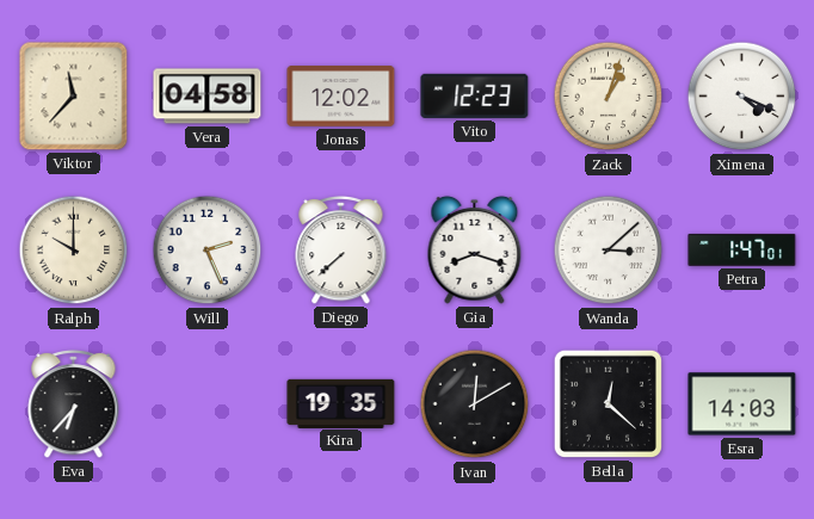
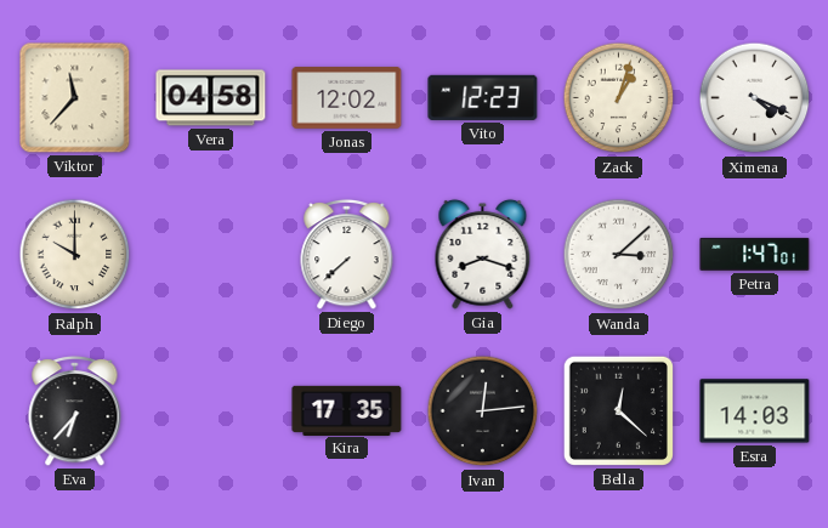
Will: 2:26 -> none (208, 251)
Kira: 19:35 -> 17:35 (347, 410)
Ivan: 12:10 -> 12:14 (483, 411)
